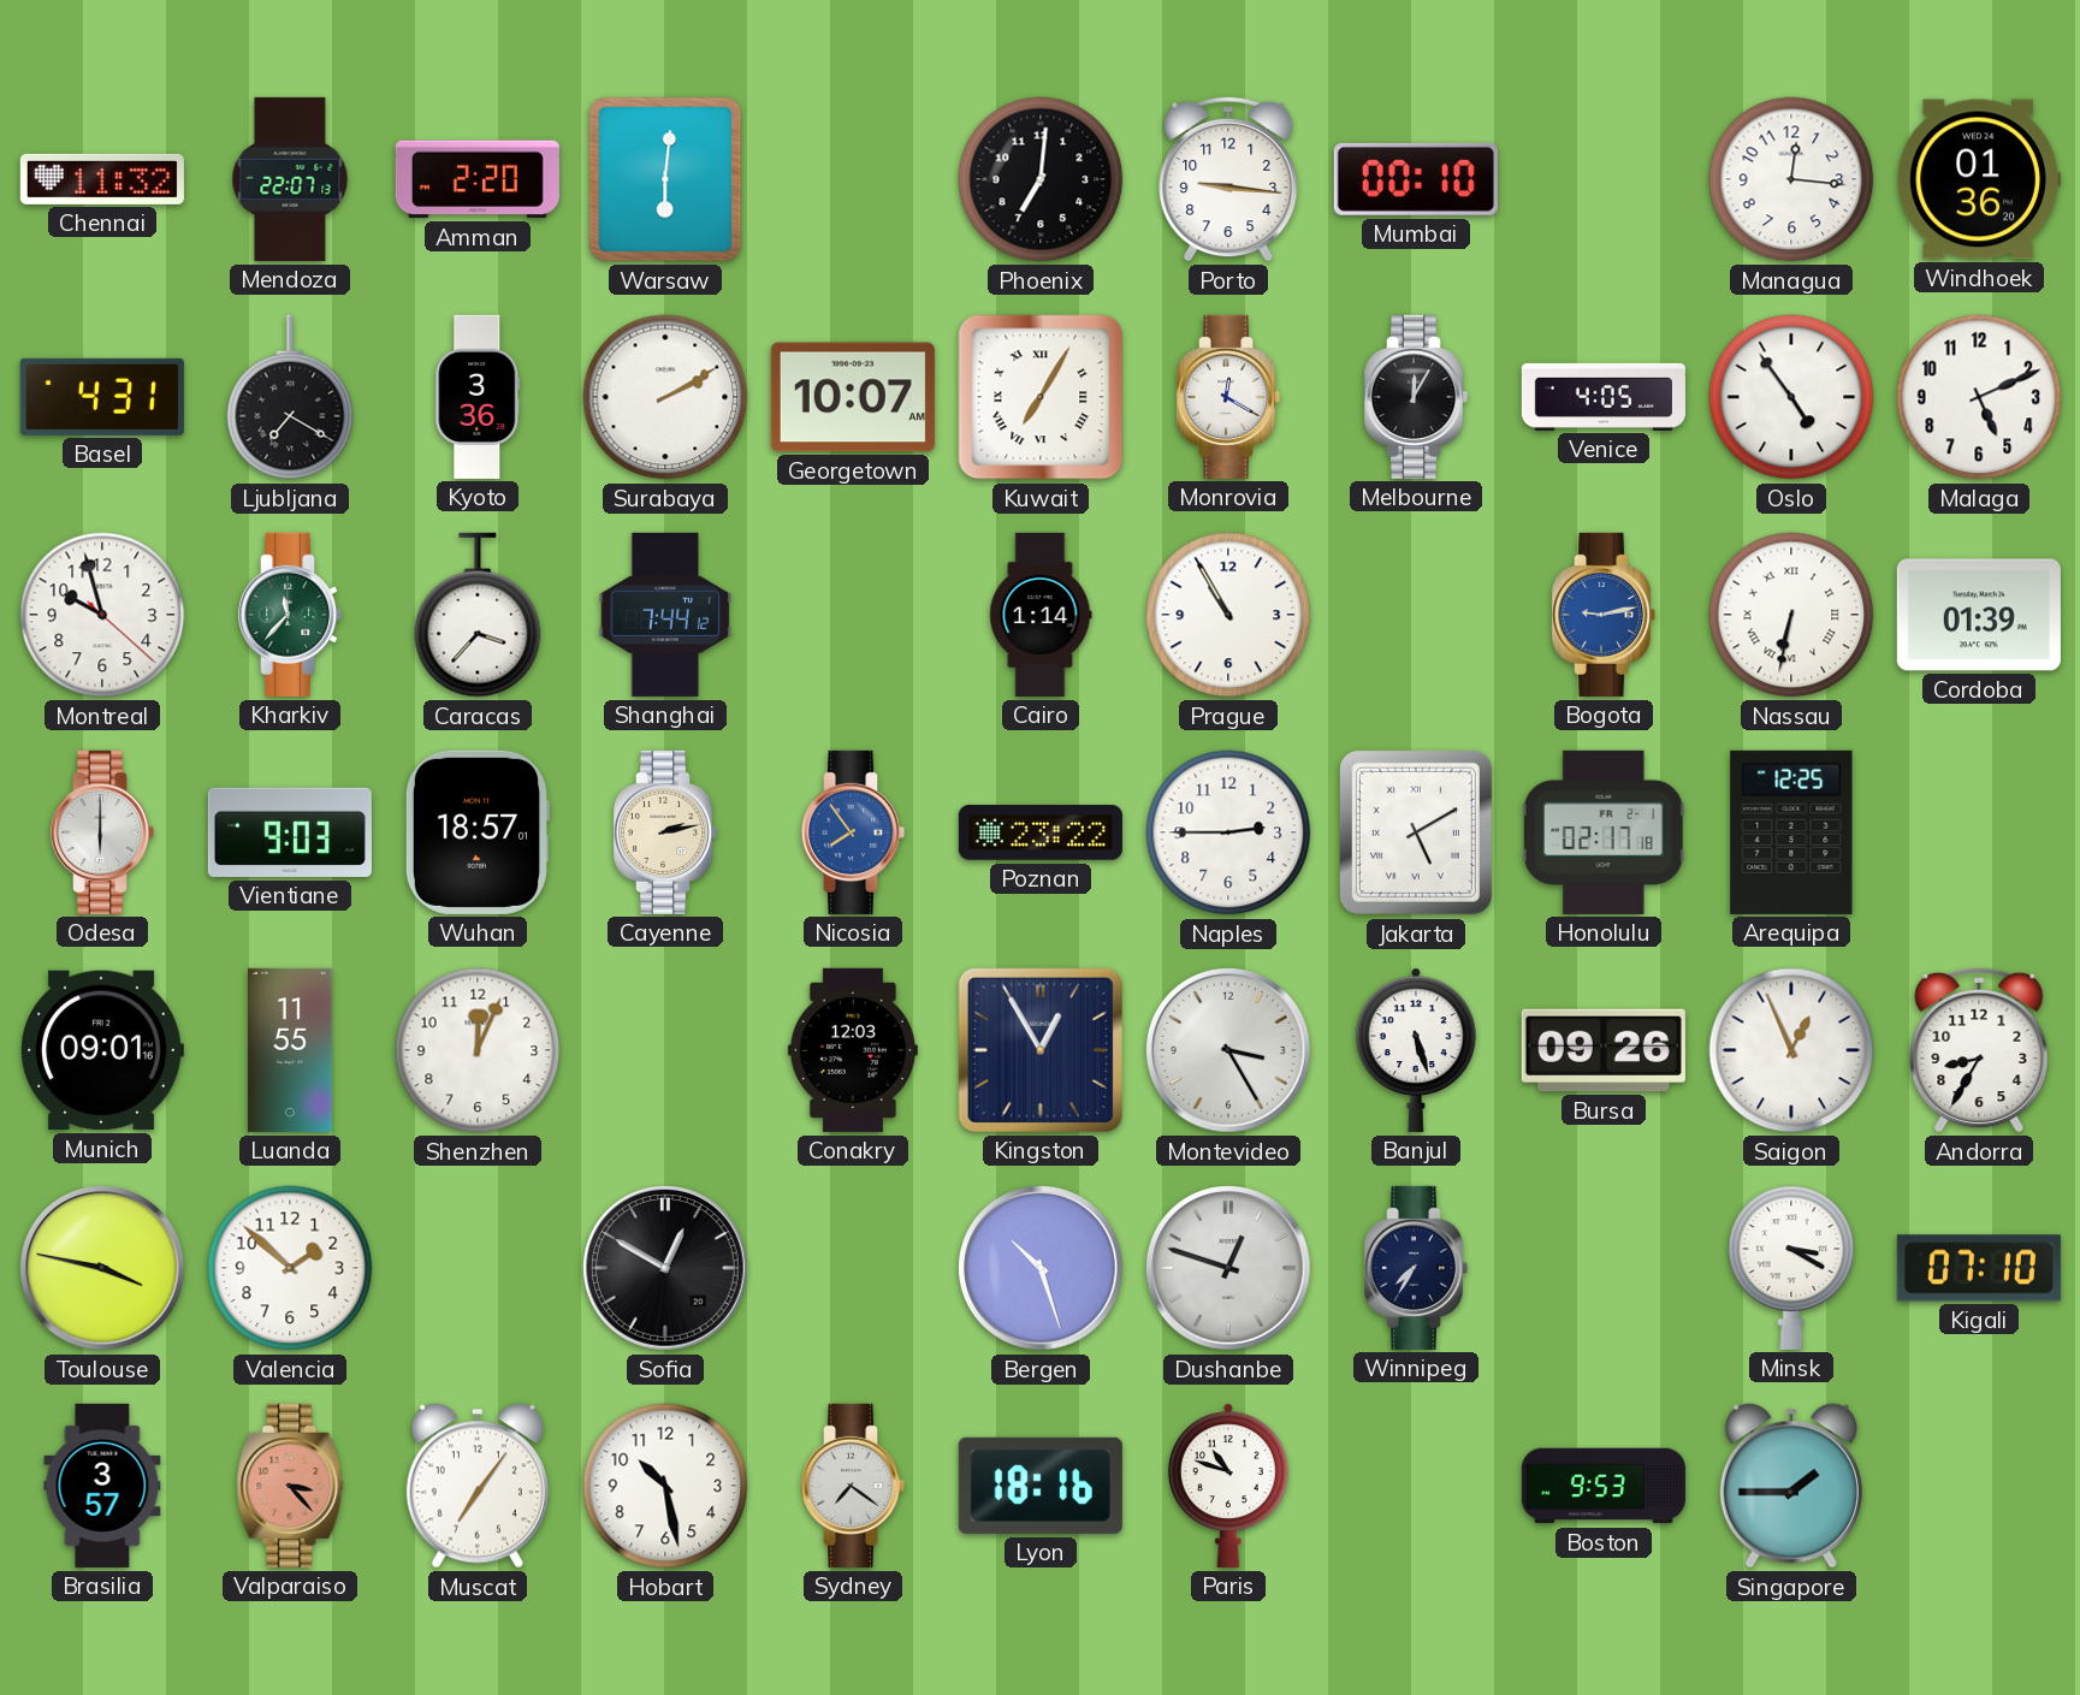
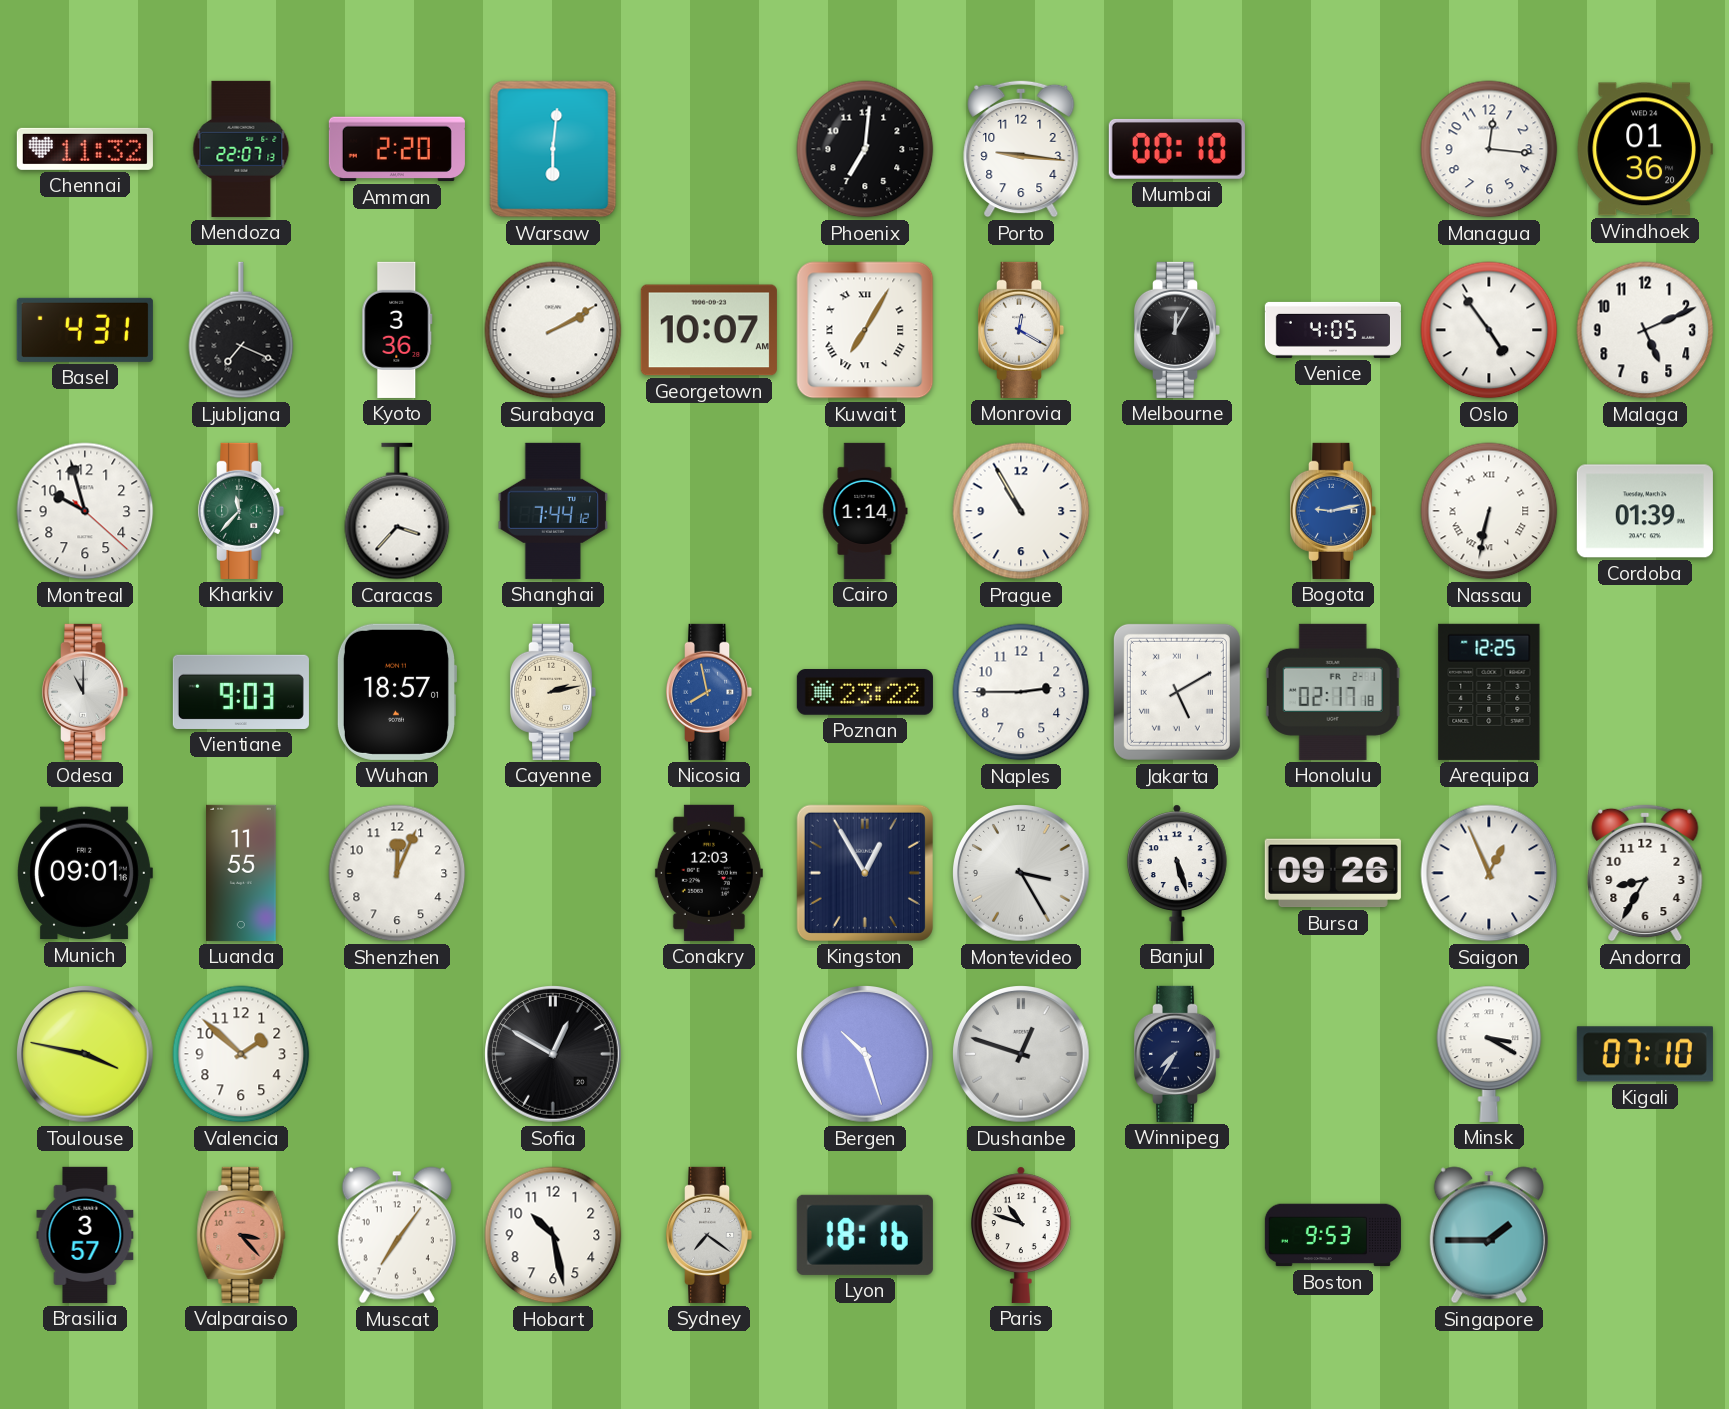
Ljubljana: 7:20 -> 7:19 (241, 330)
Odesa: 6:00 -> 11:00 (85, 692)
Nicosia: 7:54 -> 7:58 (709, 692)
